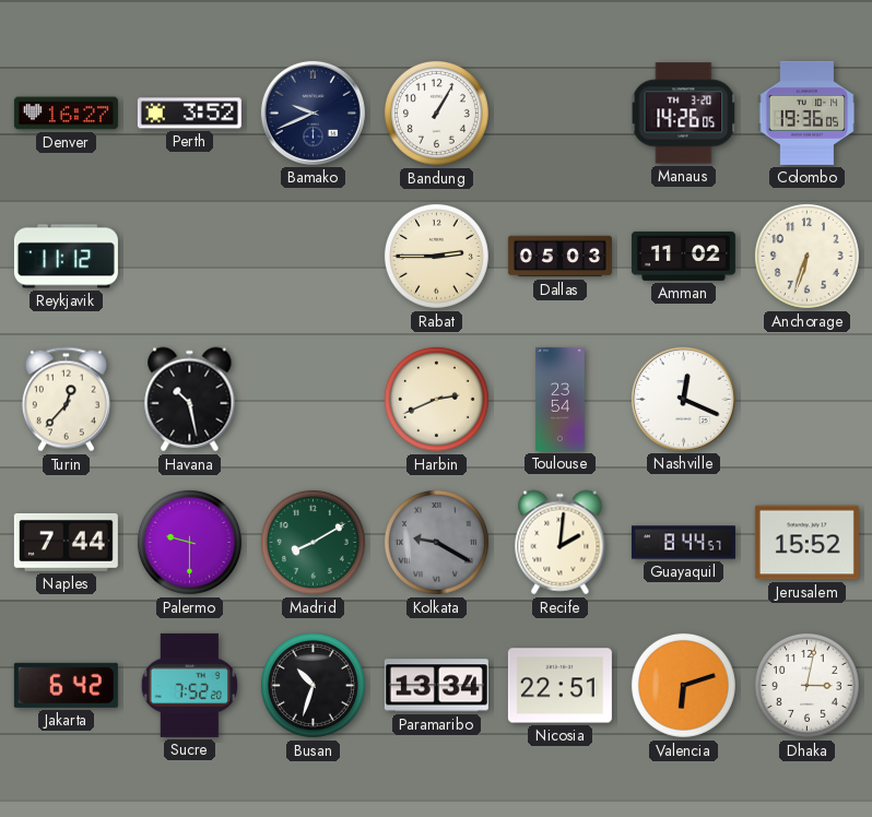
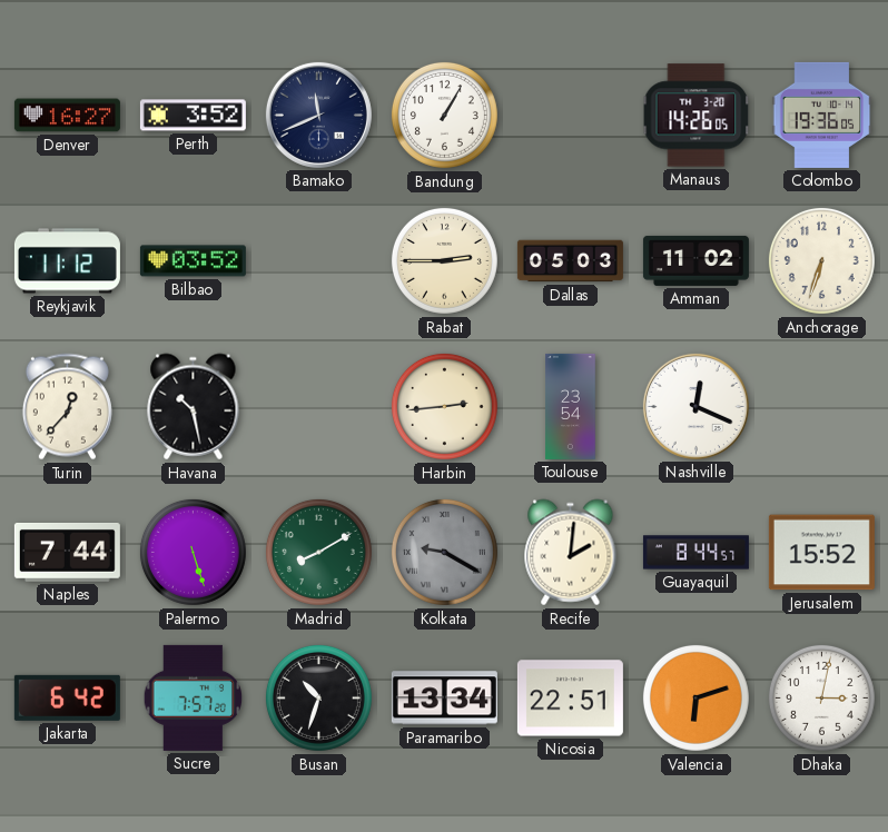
Bamako: 9:41 -> 11:41 (318, 115)
Bilbao: none -> 03:52 (193, 261)
Harbin: 2:41 -> 2:44 (444, 406)
Palermo: 9:30 -> 5:27 (193, 552)
Sucre: 7:52 -> 7:57 (194, 697)
